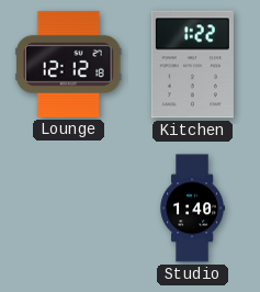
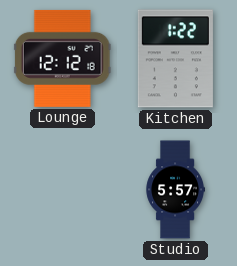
Studio: 1:40 -> 5:57 (175, 190)
